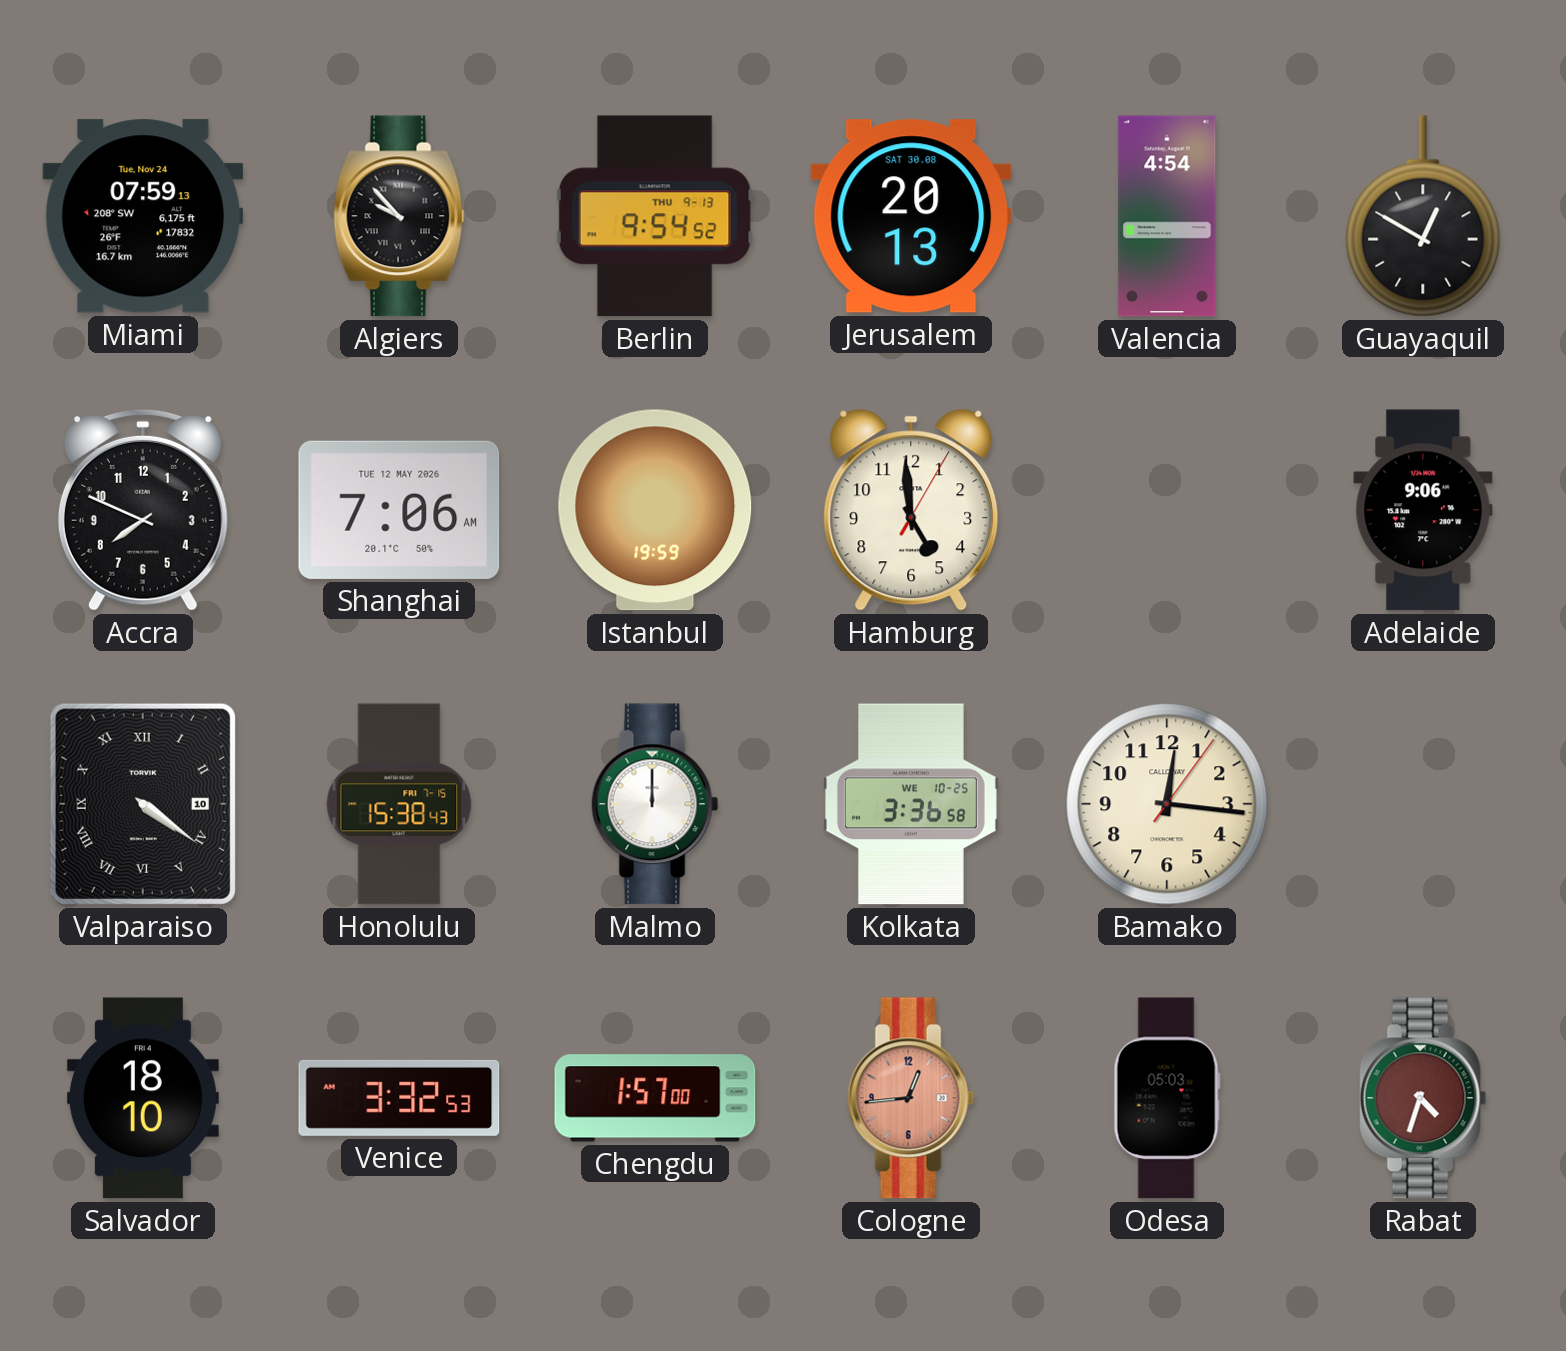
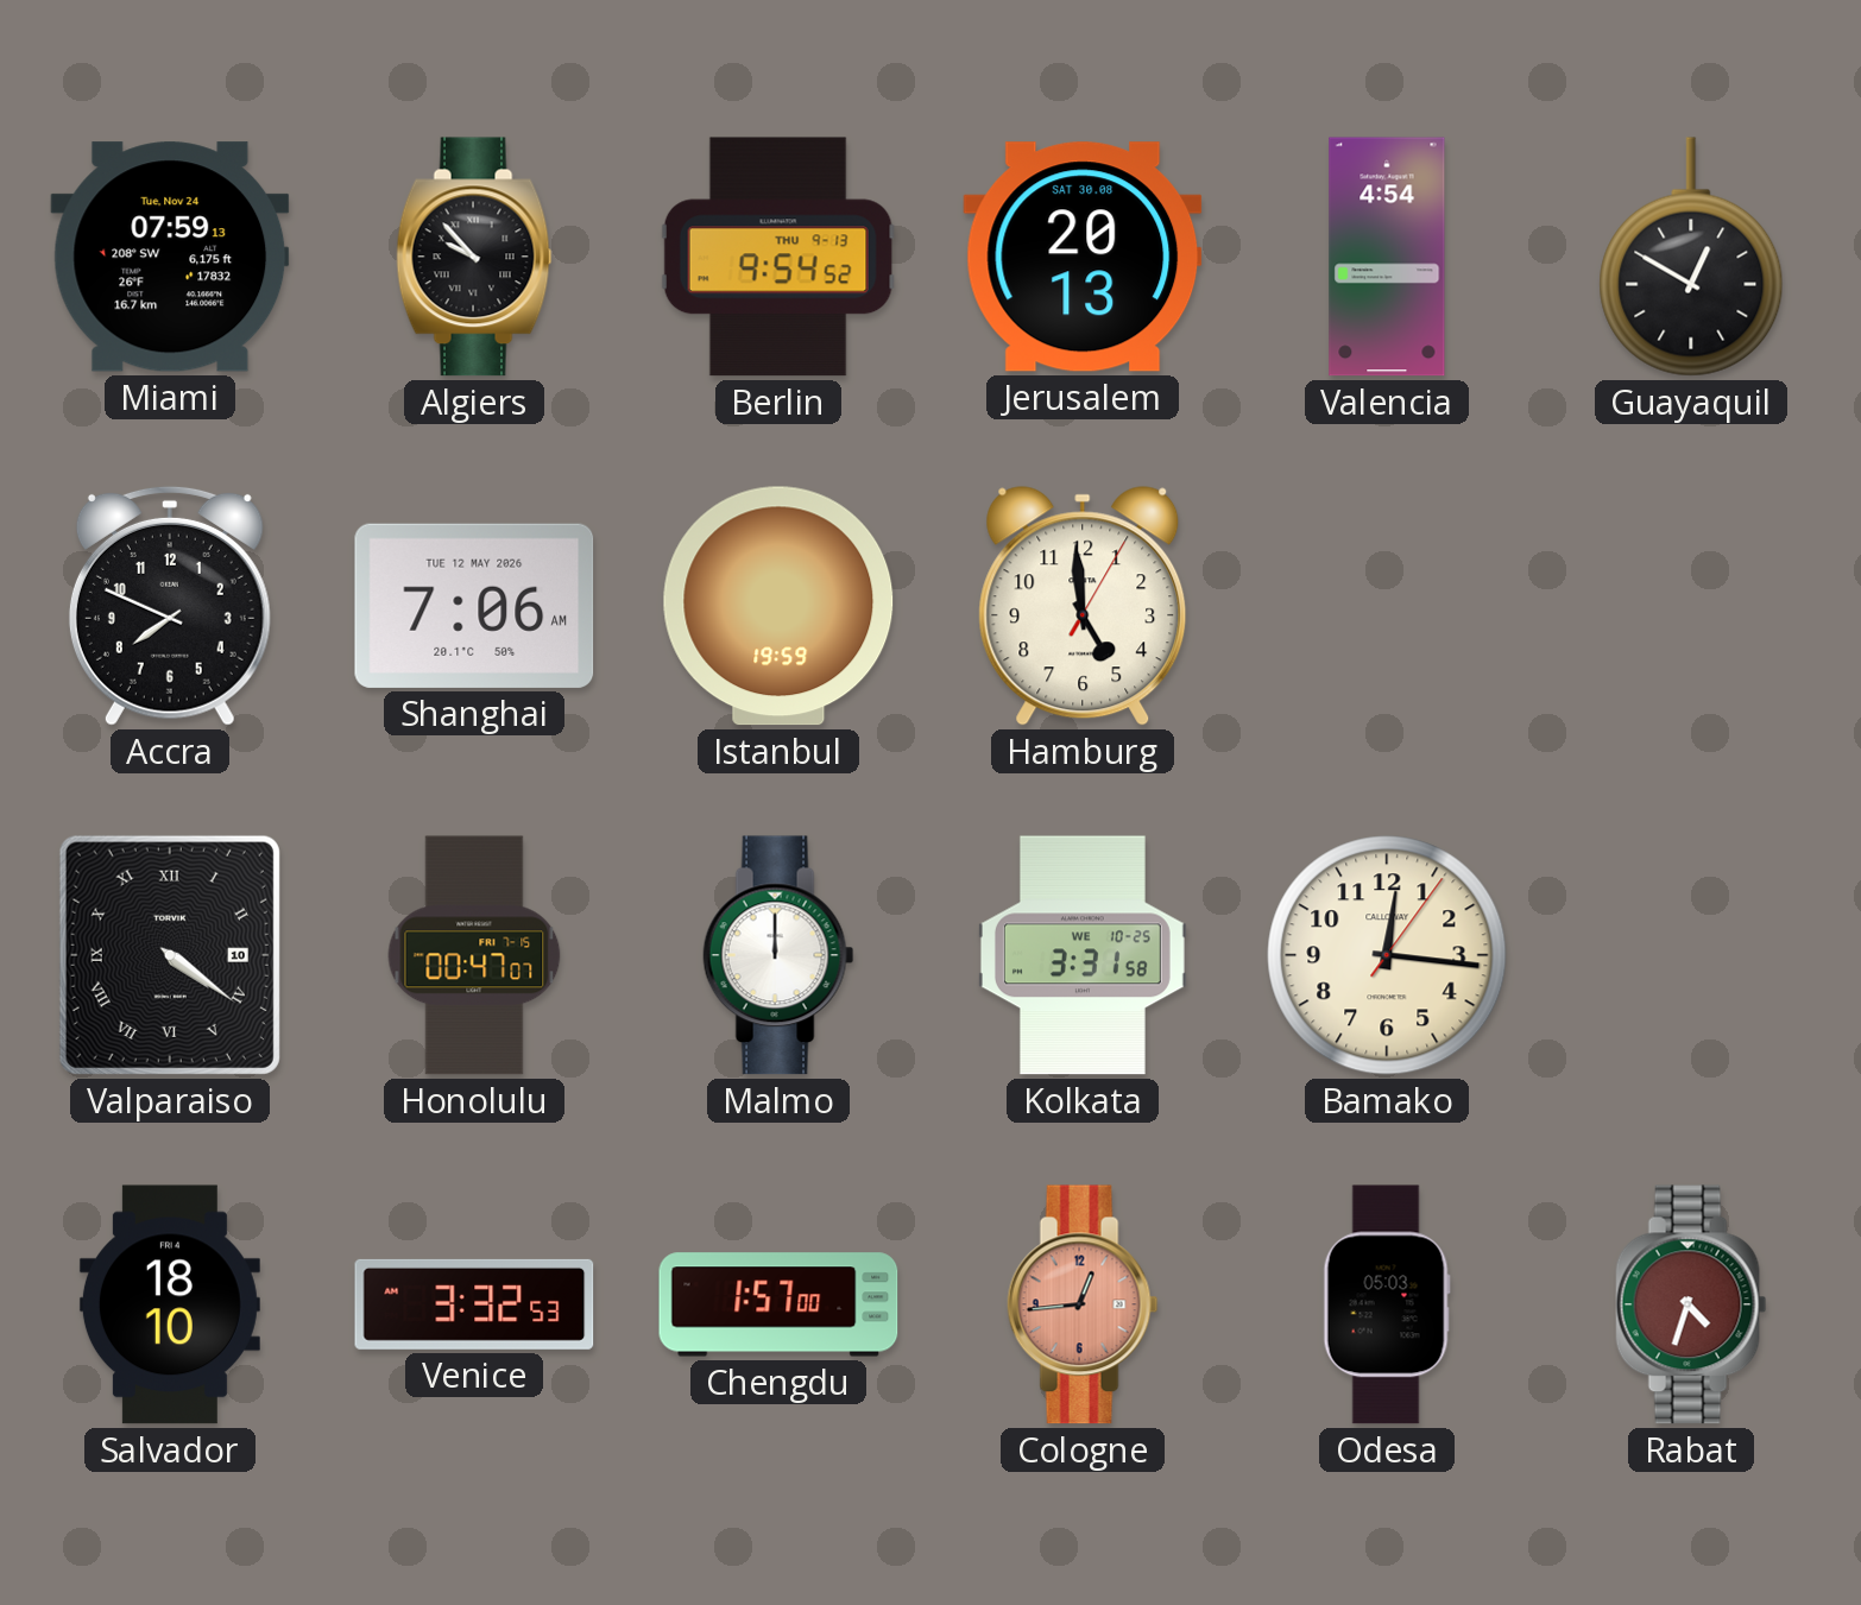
Adelaide: 9:06 -> none (1423, 510)
Honolulu: 15:38 -> 00:47 (474, 955)
Kolkata: 3:36 -> 3:31 (1083, 955)
